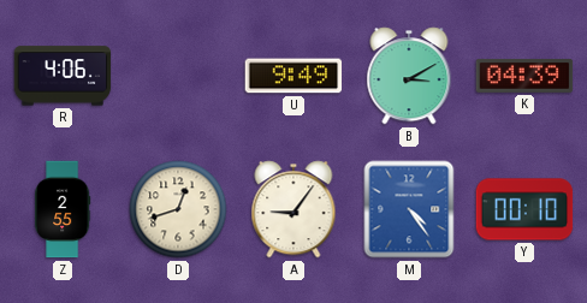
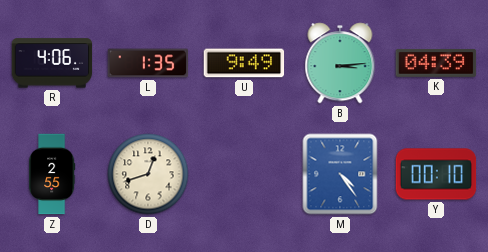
L: none -> 1:35 (148, 63)
B: 3:10 -> 3:14 (340, 63)
A: 9:06 -> none (293, 209)
